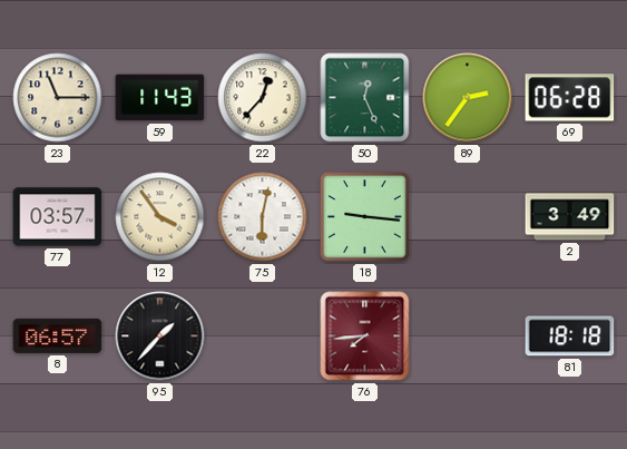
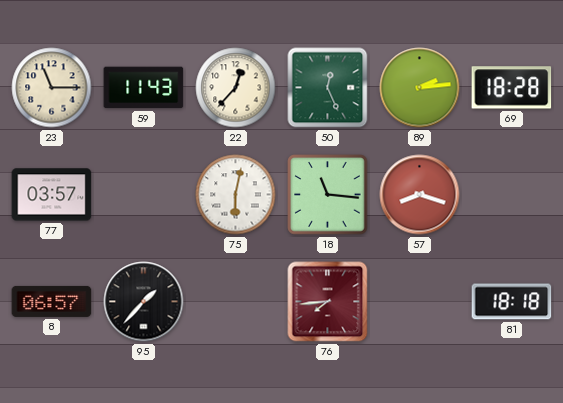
89: 2:36 -> 2:14 (420, 88)
69: 06:28 -> 18:28 (512, 88)
12: 3:54 -> none (160, 217)
18: 9:16 -> 11:16 (328, 195)
57: none -> 8:18 (420, 195)
2: 3:49 -> none (570, 217)
